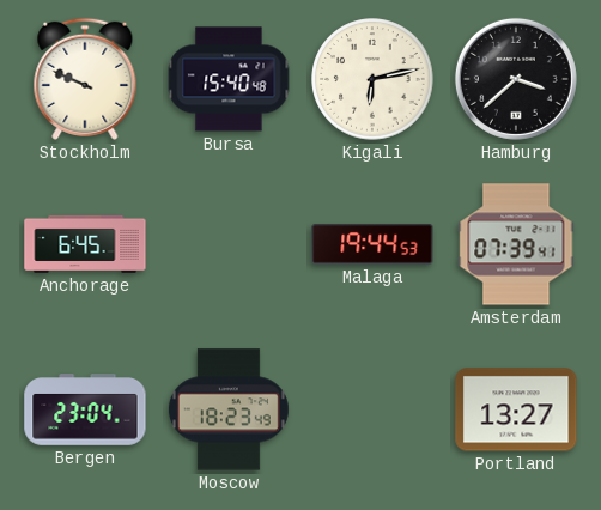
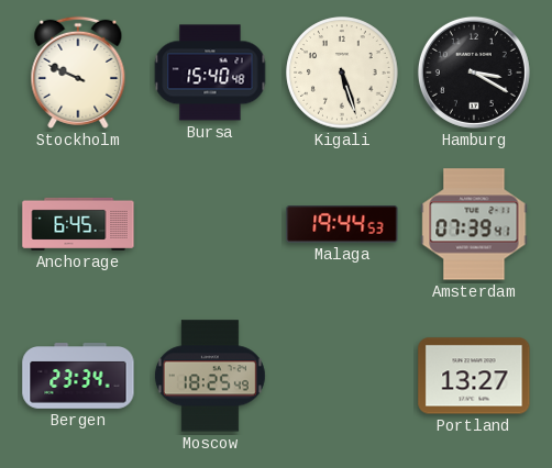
Kigali: 6:13 -> 5:27 (342, 73)
Hamburg: 3:38 -> 3:20 (474, 73)
Bergen: 23:04 -> 23:34 (78, 376)
Moscow: 18:23 -> 18:25 (210, 376)
